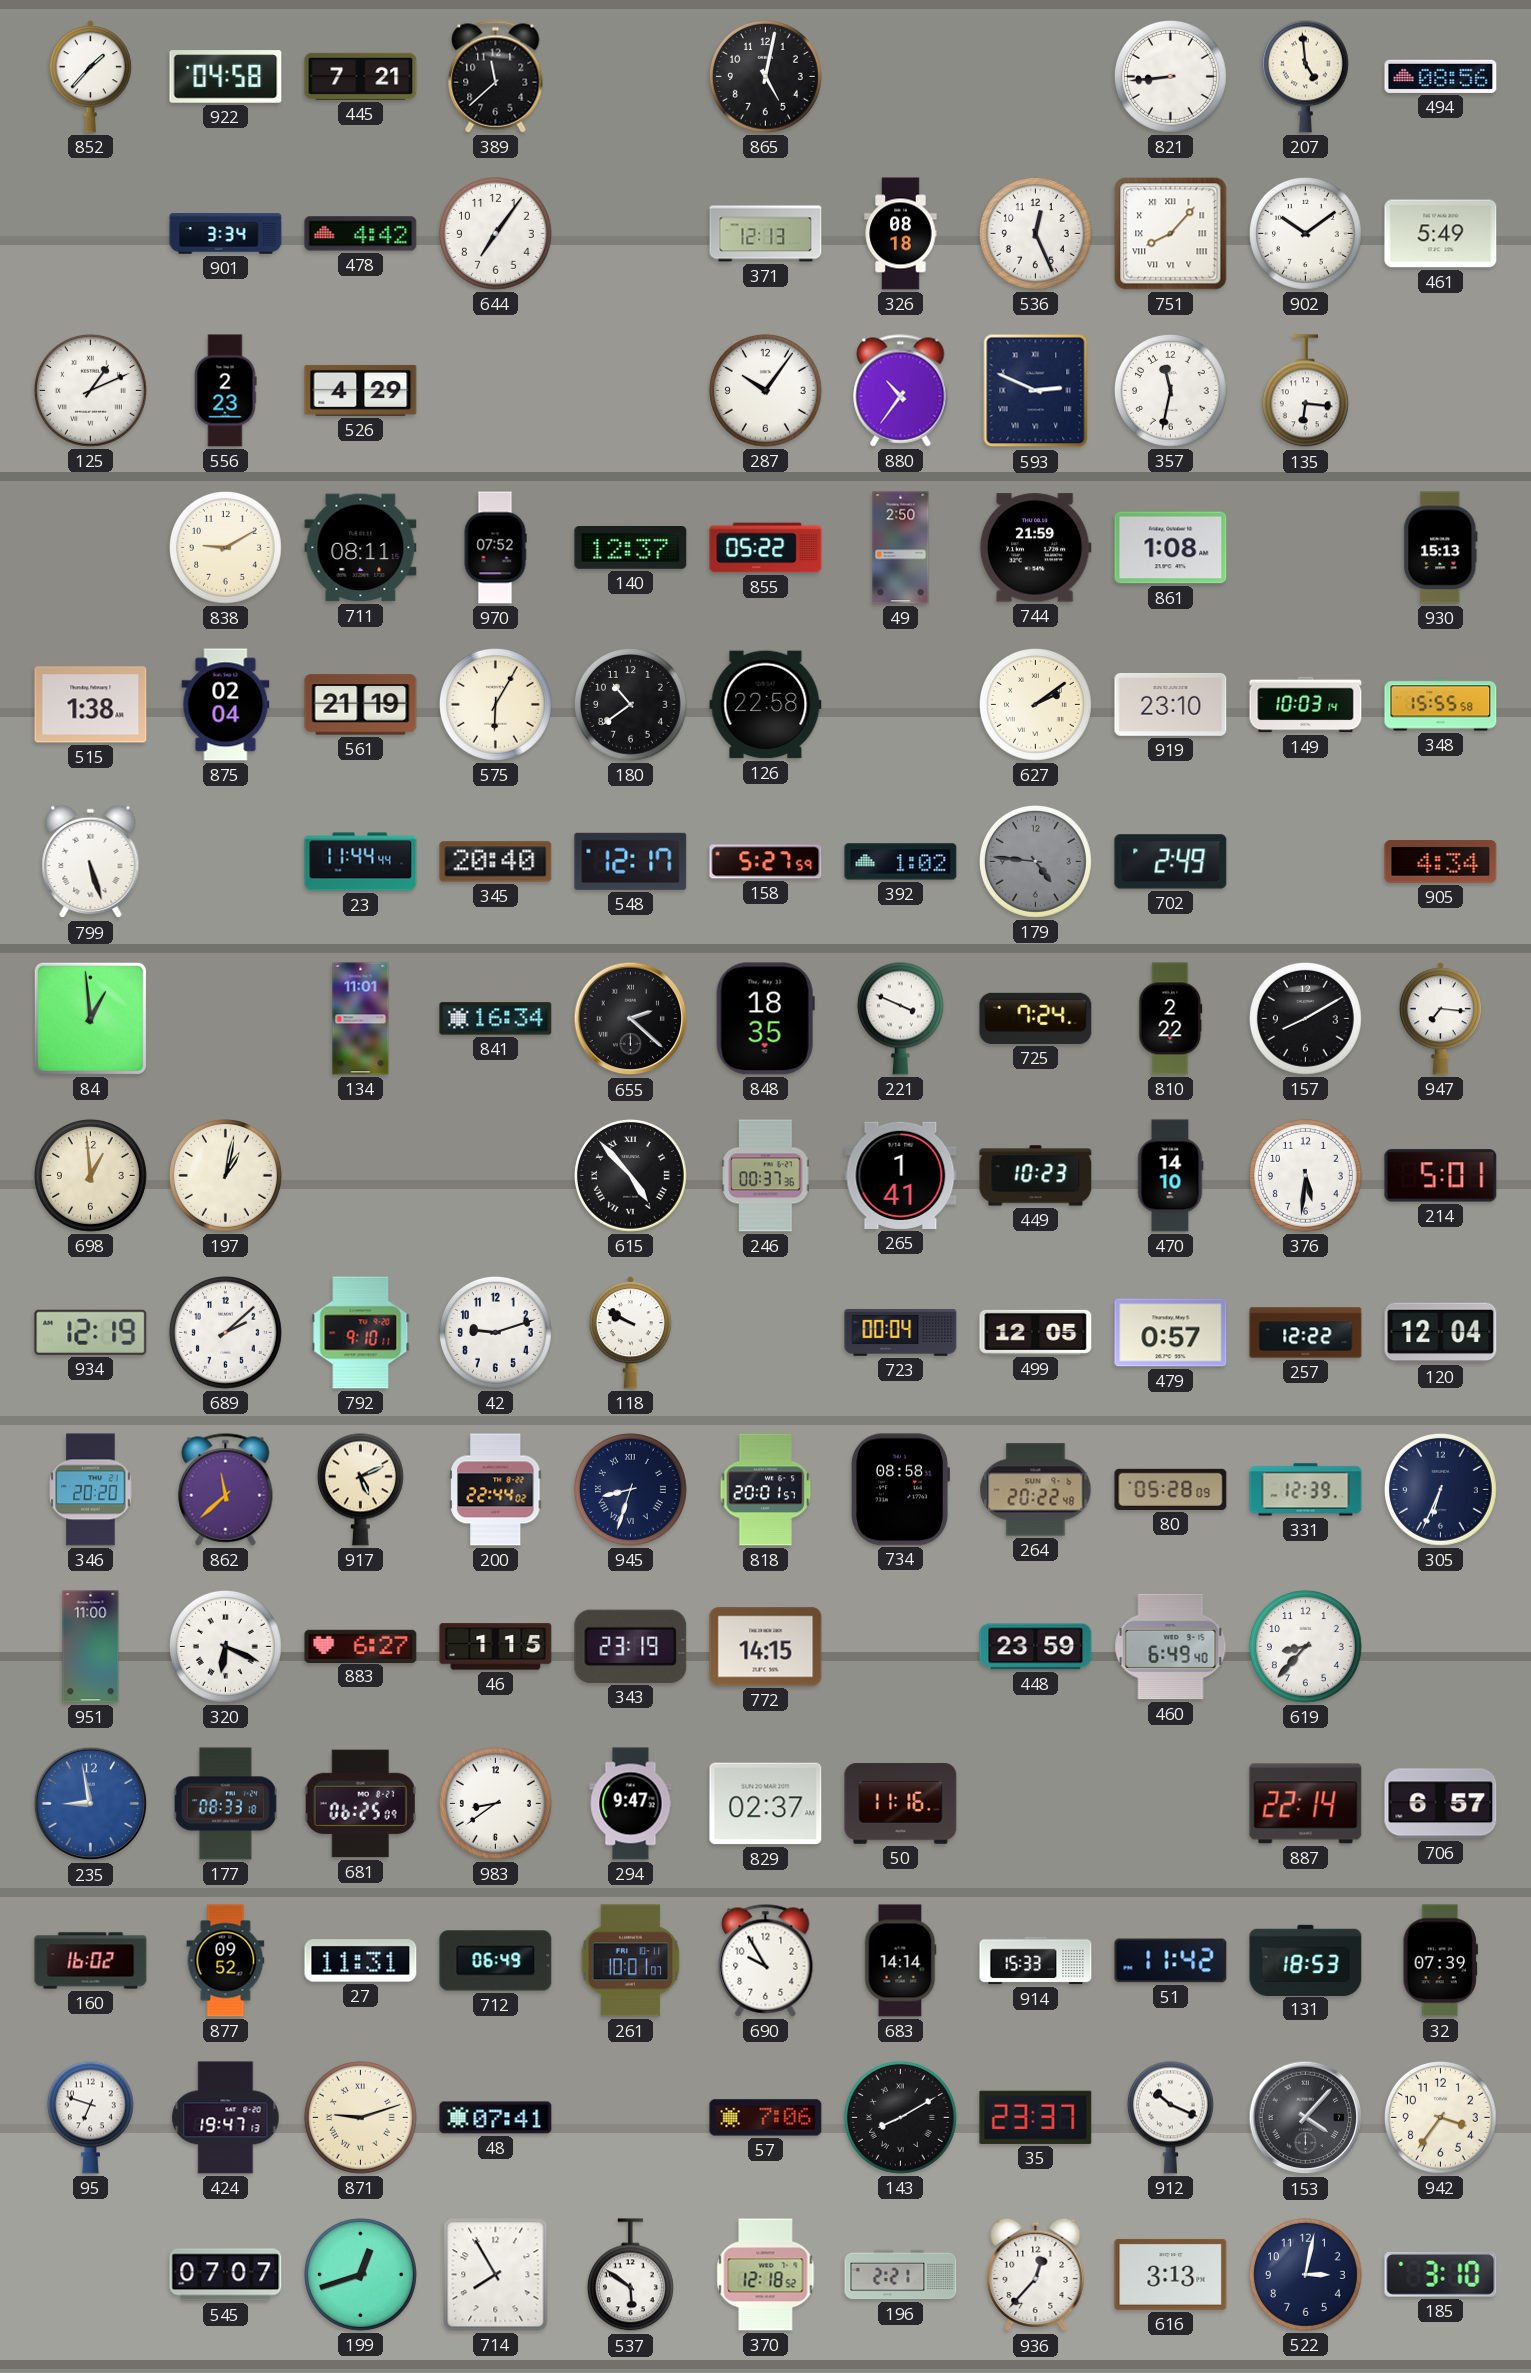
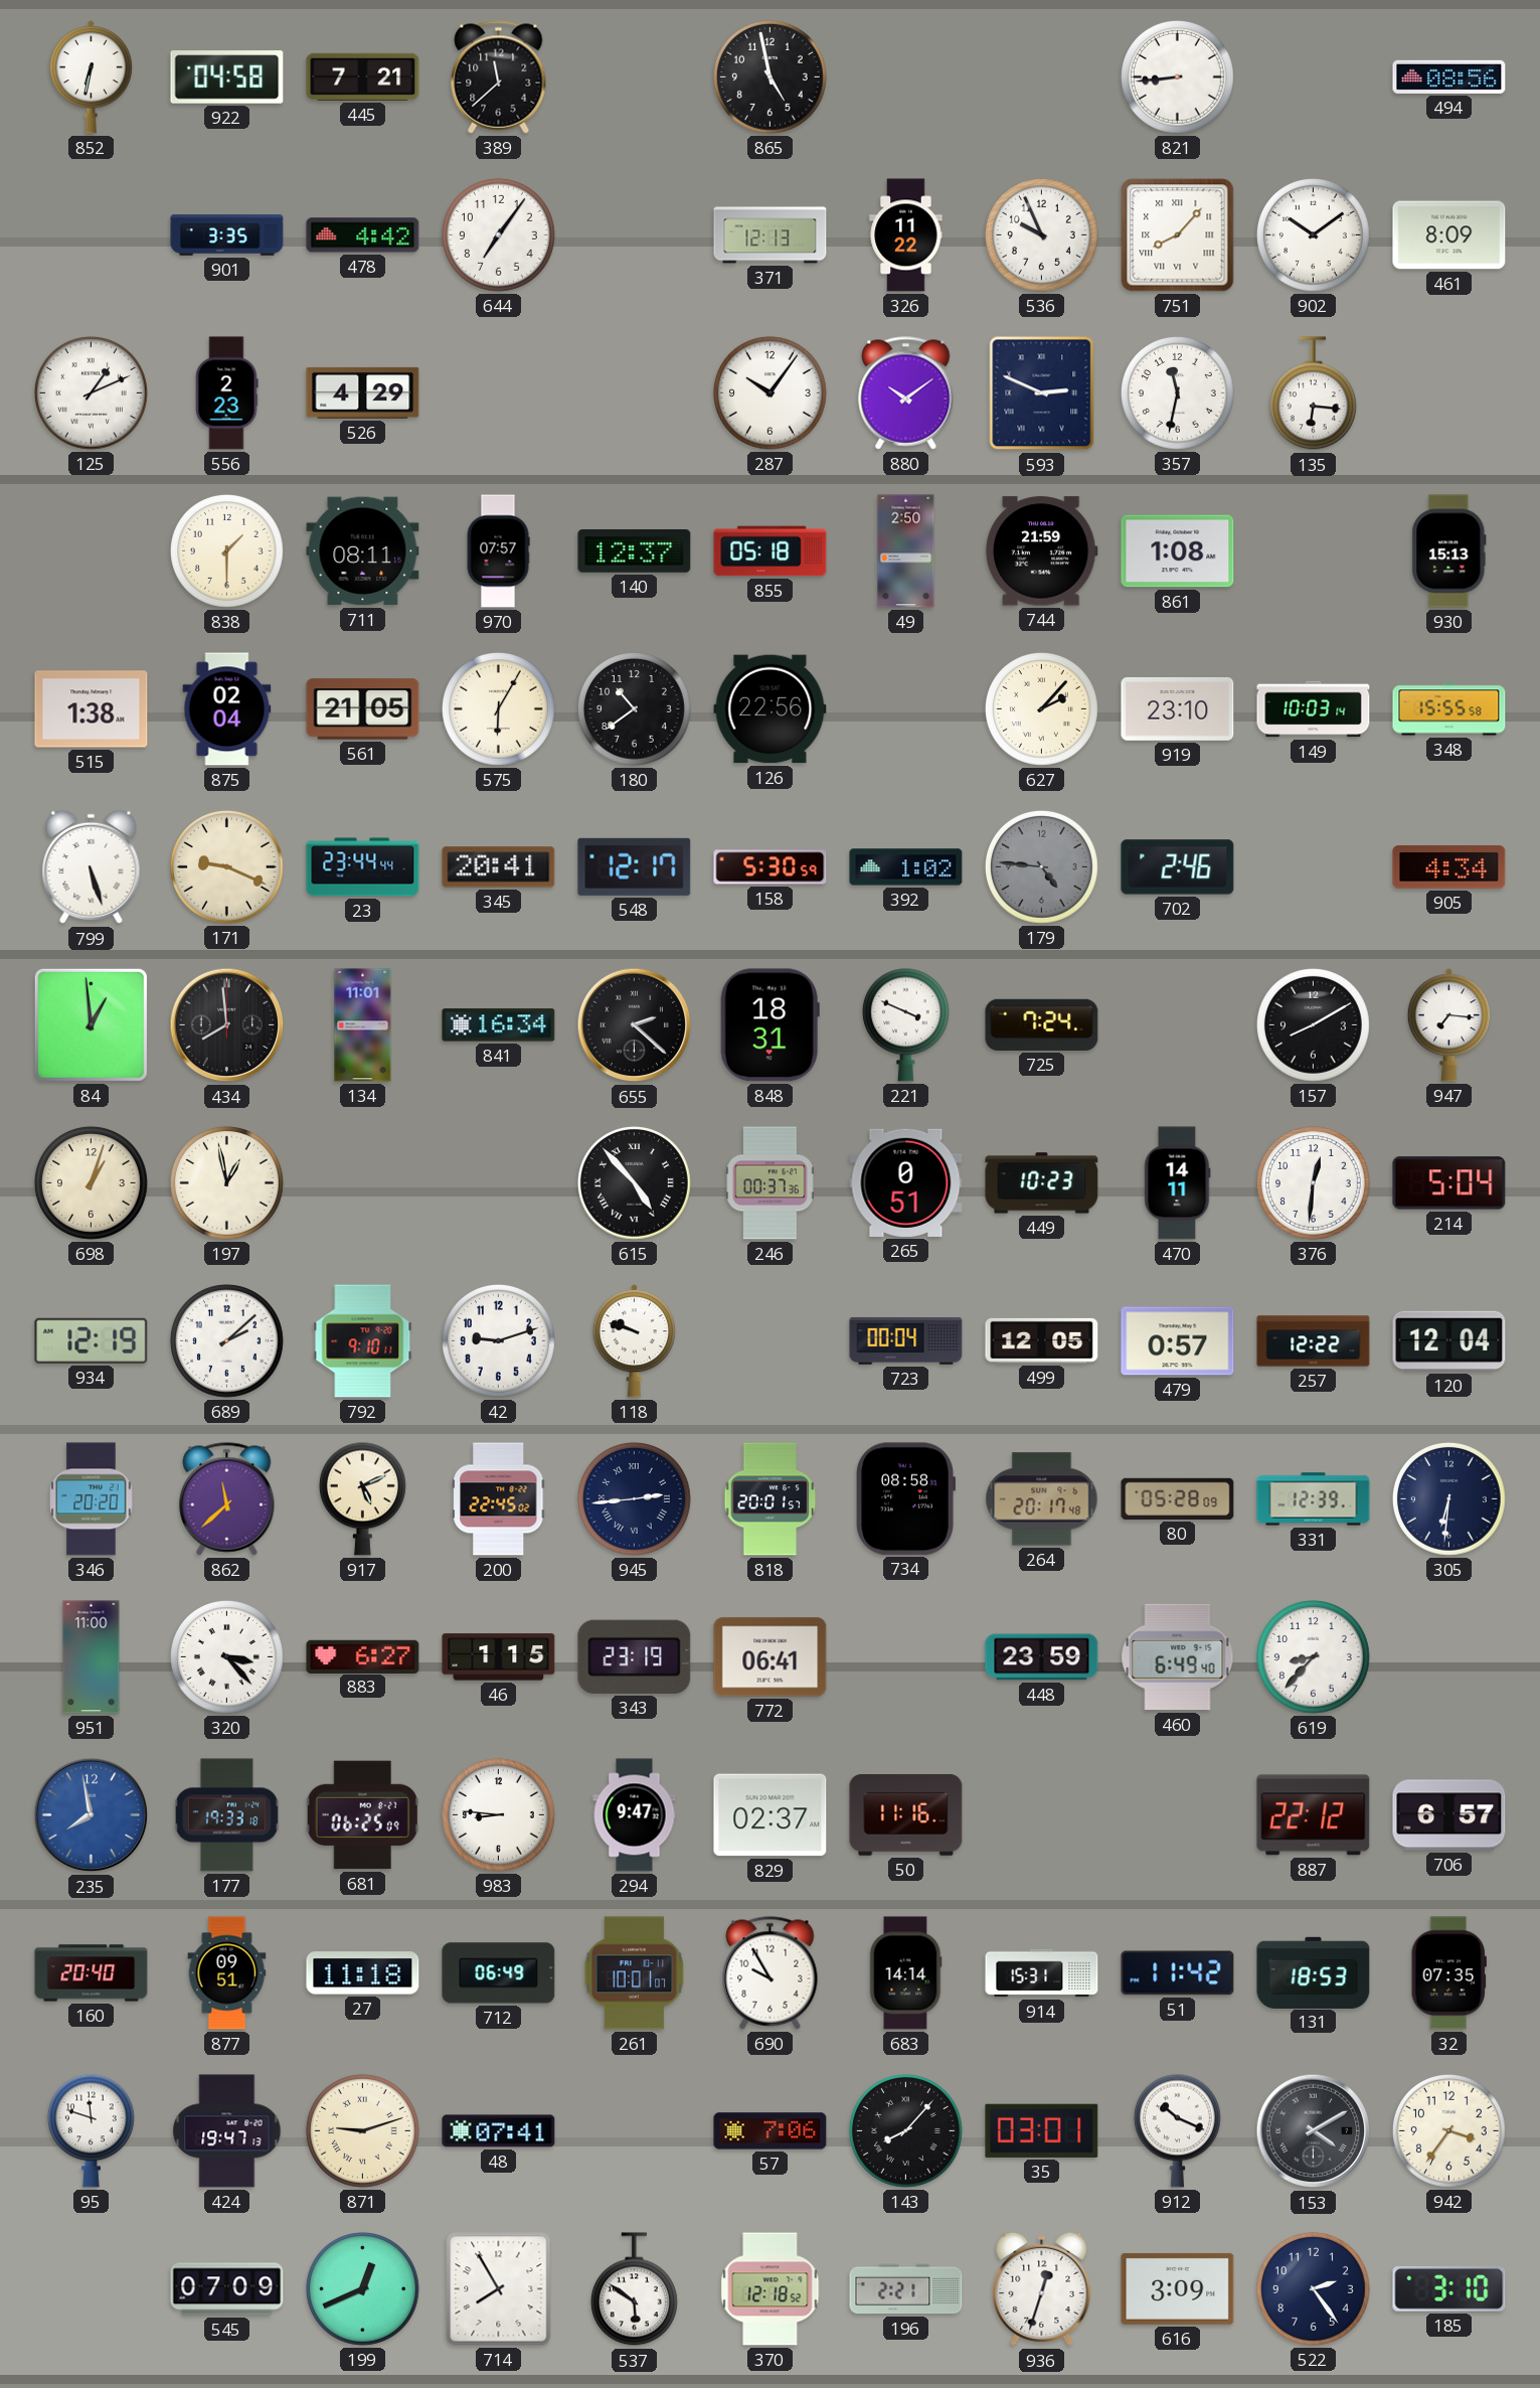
852: 1:37 -> 6:32 (91, 77)
865: 5:02 -> 4:58 (769, 76)
207: 4:59 -> none (1305, 76)
901: 3:34 -> 3:35 (227, 235)
326: 08:18 -> 11:22 (906, 235)
536: 12:26 -> 9:56 (1041, 234)
461: 5:49 -> 8:09 (1449, 235)
880: 10:36 -> 10:09 (906, 393)
838: 9:10 -> 1:30 (226, 550)
970: 07:52 -> 07:57 (498, 551)
855: 05:22 -> 05:18 (771, 551)
561: 21:19 -> 21:05 (363, 709)
126: 22:58 -> 22:56 (771, 709)
627: 2:09 -> 2:07 (1041, 708)
171: none -> 9:19 (226, 866)
23: 11:44 -> 23:44 (363, 867)
345: 20:40 -> 20:41 (499, 867)
158: 5:27 -> 5:30 (771, 867)
702: 2:49 -> 2:46 (1178, 867)
434: none -> 7:59 (227, 1025)
848: 18:35 -> 18:31 (769, 1025)
810: 2:22 -> none (1171, 1019)
698: 12:59 -> 1:03 (91, 1182)
197: 1:02 -> 12:58 (226, 1182)
265: 1:41 -> 0:51 (906, 1182)
470: 14:10 -> 14:11 (1178, 1183)
376: 5:31 -> 12:31 (1313, 1182)
214: 5:01 -> 5:04 (1449, 1183)
118: 9:50 -> 9:48 (634, 1341)
200: 22:44 -> 22:45 (499, 1499)
945: 8:33 -> 2:44 (634, 1498)
264: 20:22 -> 20:17 (1042, 1499)
305: 6:34 -> 6:31 (1448, 1498)
320: 6:19 -> 3:23 (226, 1656)
772: 14:15 -> 06:41 (771, 1657)
235: 8:58 -> 7:58 (92, 1815)
177: 08:33 -> 19:33 (226, 1815)
983: 8:39 -> 8:46 (498, 1814)
887: 22:14 -> 22:12 (1314, 1815)
160: 16:02 -> 20:40 (92, 1973)
877: 09:52 -> 09:51 (227, 1973)
27: 11:31 -> 11:18 (363, 1973)
914: 15:33 -> 15:31 (1042, 1973)
32: 07:39 -> 07:35 (1448, 1973)
95: 6:48 -> 11:48 (91, 2130)
143: 8:10 -> 8:07 (905, 2130)
35: 23:37 -> 03:01 (1042, 2130)
153: 4:07 -> 4:10 (1314, 2131)
545: 07:07 -> 07:09 (227, 2289)
199: 12:42 -> 12:41 (362, 2288)
936: 12:37 -> 12:33 (1042, 2289)
616: 3:13 -> 3:09 (1178, 2288)
522: 3:02 -> 2:24 (1313, 2288)
